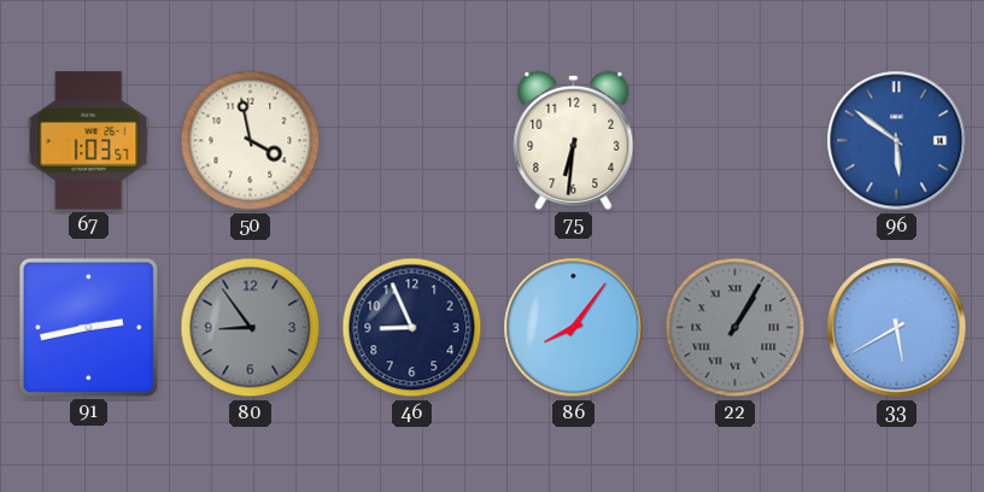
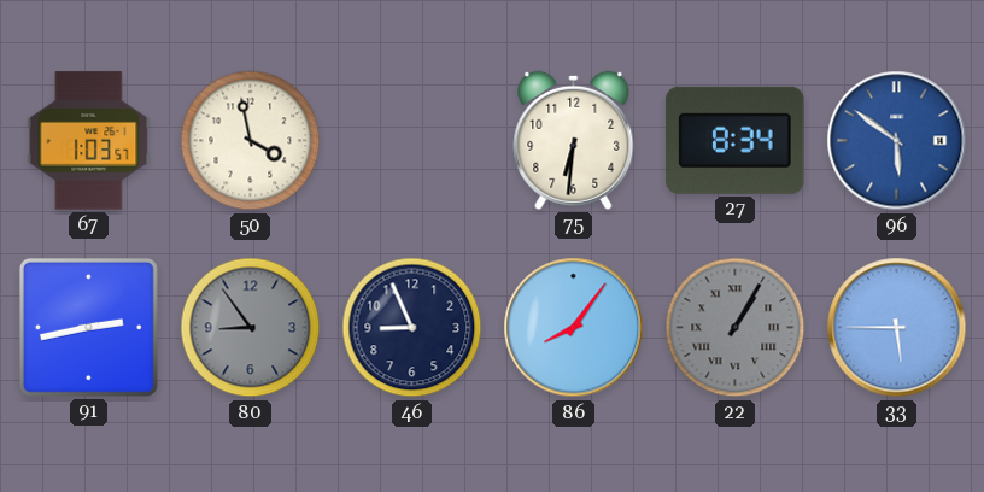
27: none -> 8:34 (736, 140)
33: 5:40 -> 5:45 (897, 328)
